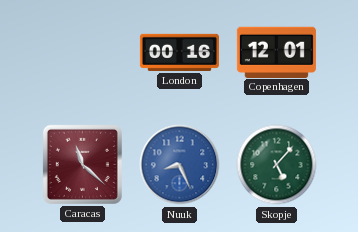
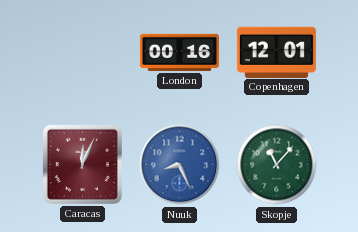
Caracas: 11:22 -> 12:04 (82, 164)
Skopje: 5:07 -> 11:07 (277, 165)
